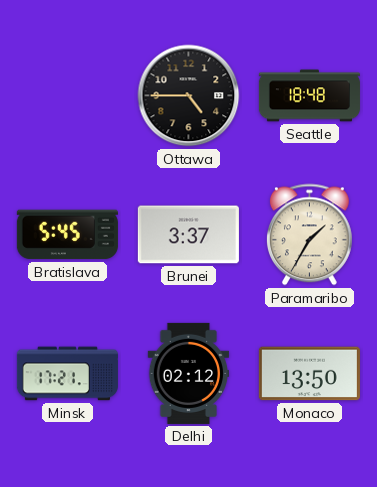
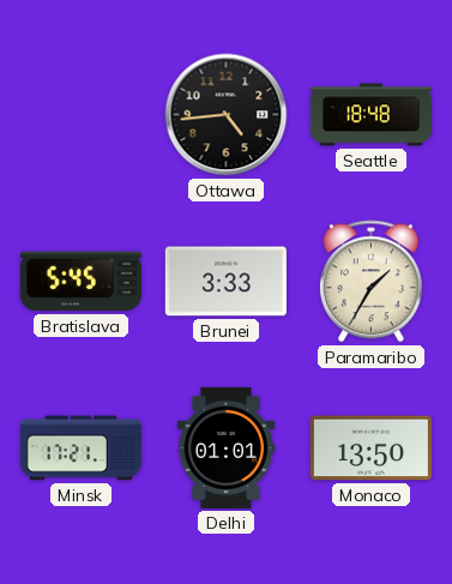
Ottawa: 4:45 -> 4:44 (227, 115)
Brunei: 3:37 -> 3:33 (225, 282)
Delhi: 02:12 -> 01:01 (227, 447)
